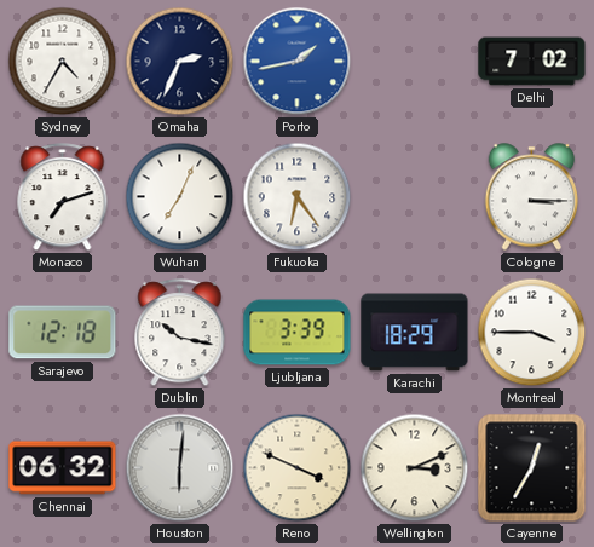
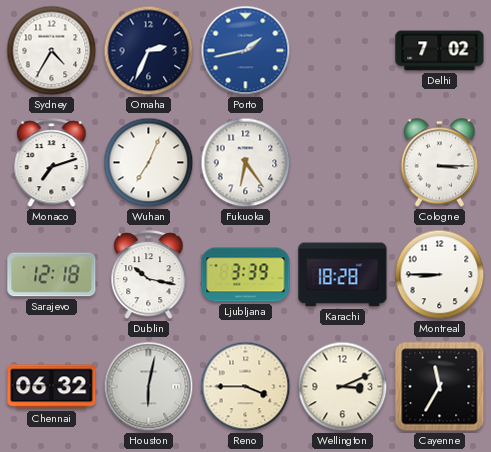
Karachi: 18:29 -> 18:28 (343, 275)
Montreal: 3:45 -> 8:45 (440, 275)
Houston: 6:01 -> 6:02 (149, 387)
Reno: 3:49 -> 3:45 (246, 387)
Cayenne: 12:35 -> 11:35 (440, 387)
